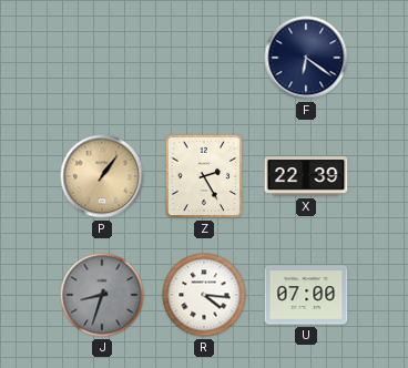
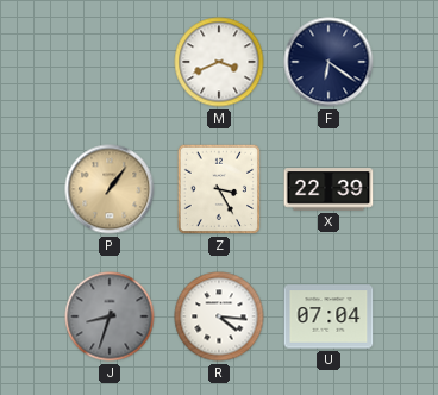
M: none -> 3:41 (219, 62)
Z: 2:25 -> 3:25 (219, 189)
U: 07:00 -> 07:04 (328, 316)
